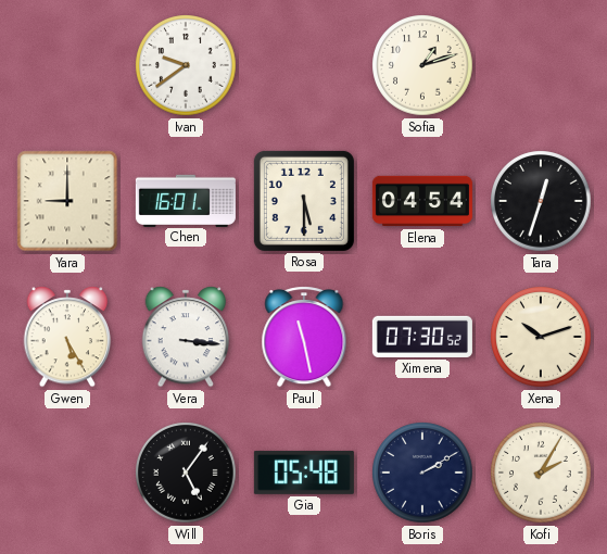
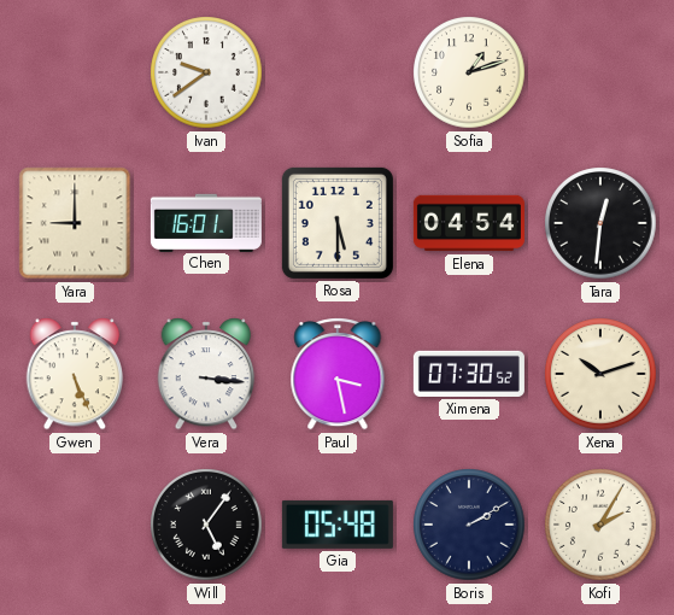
Tara: 12:33 -> 12:31 (600, 223)
Gwen: 5:25 -> 5:26 (75, 374)
Paul: 11:28 -> 3:28 (338, 374)
